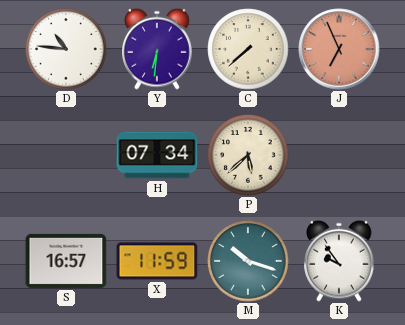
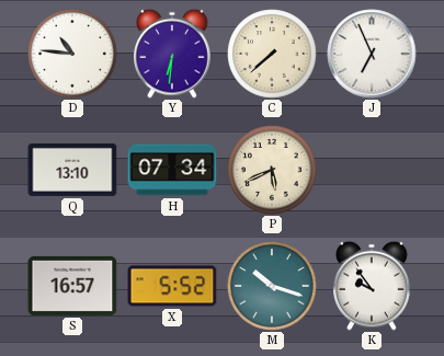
J dial: salmon -> white (372, 54)
Q: none -> 13:10 (72, 170)
P: 5:38 -> 5:41 (272, 170)
X: 11:59 -> 5:52 (172, 286)
